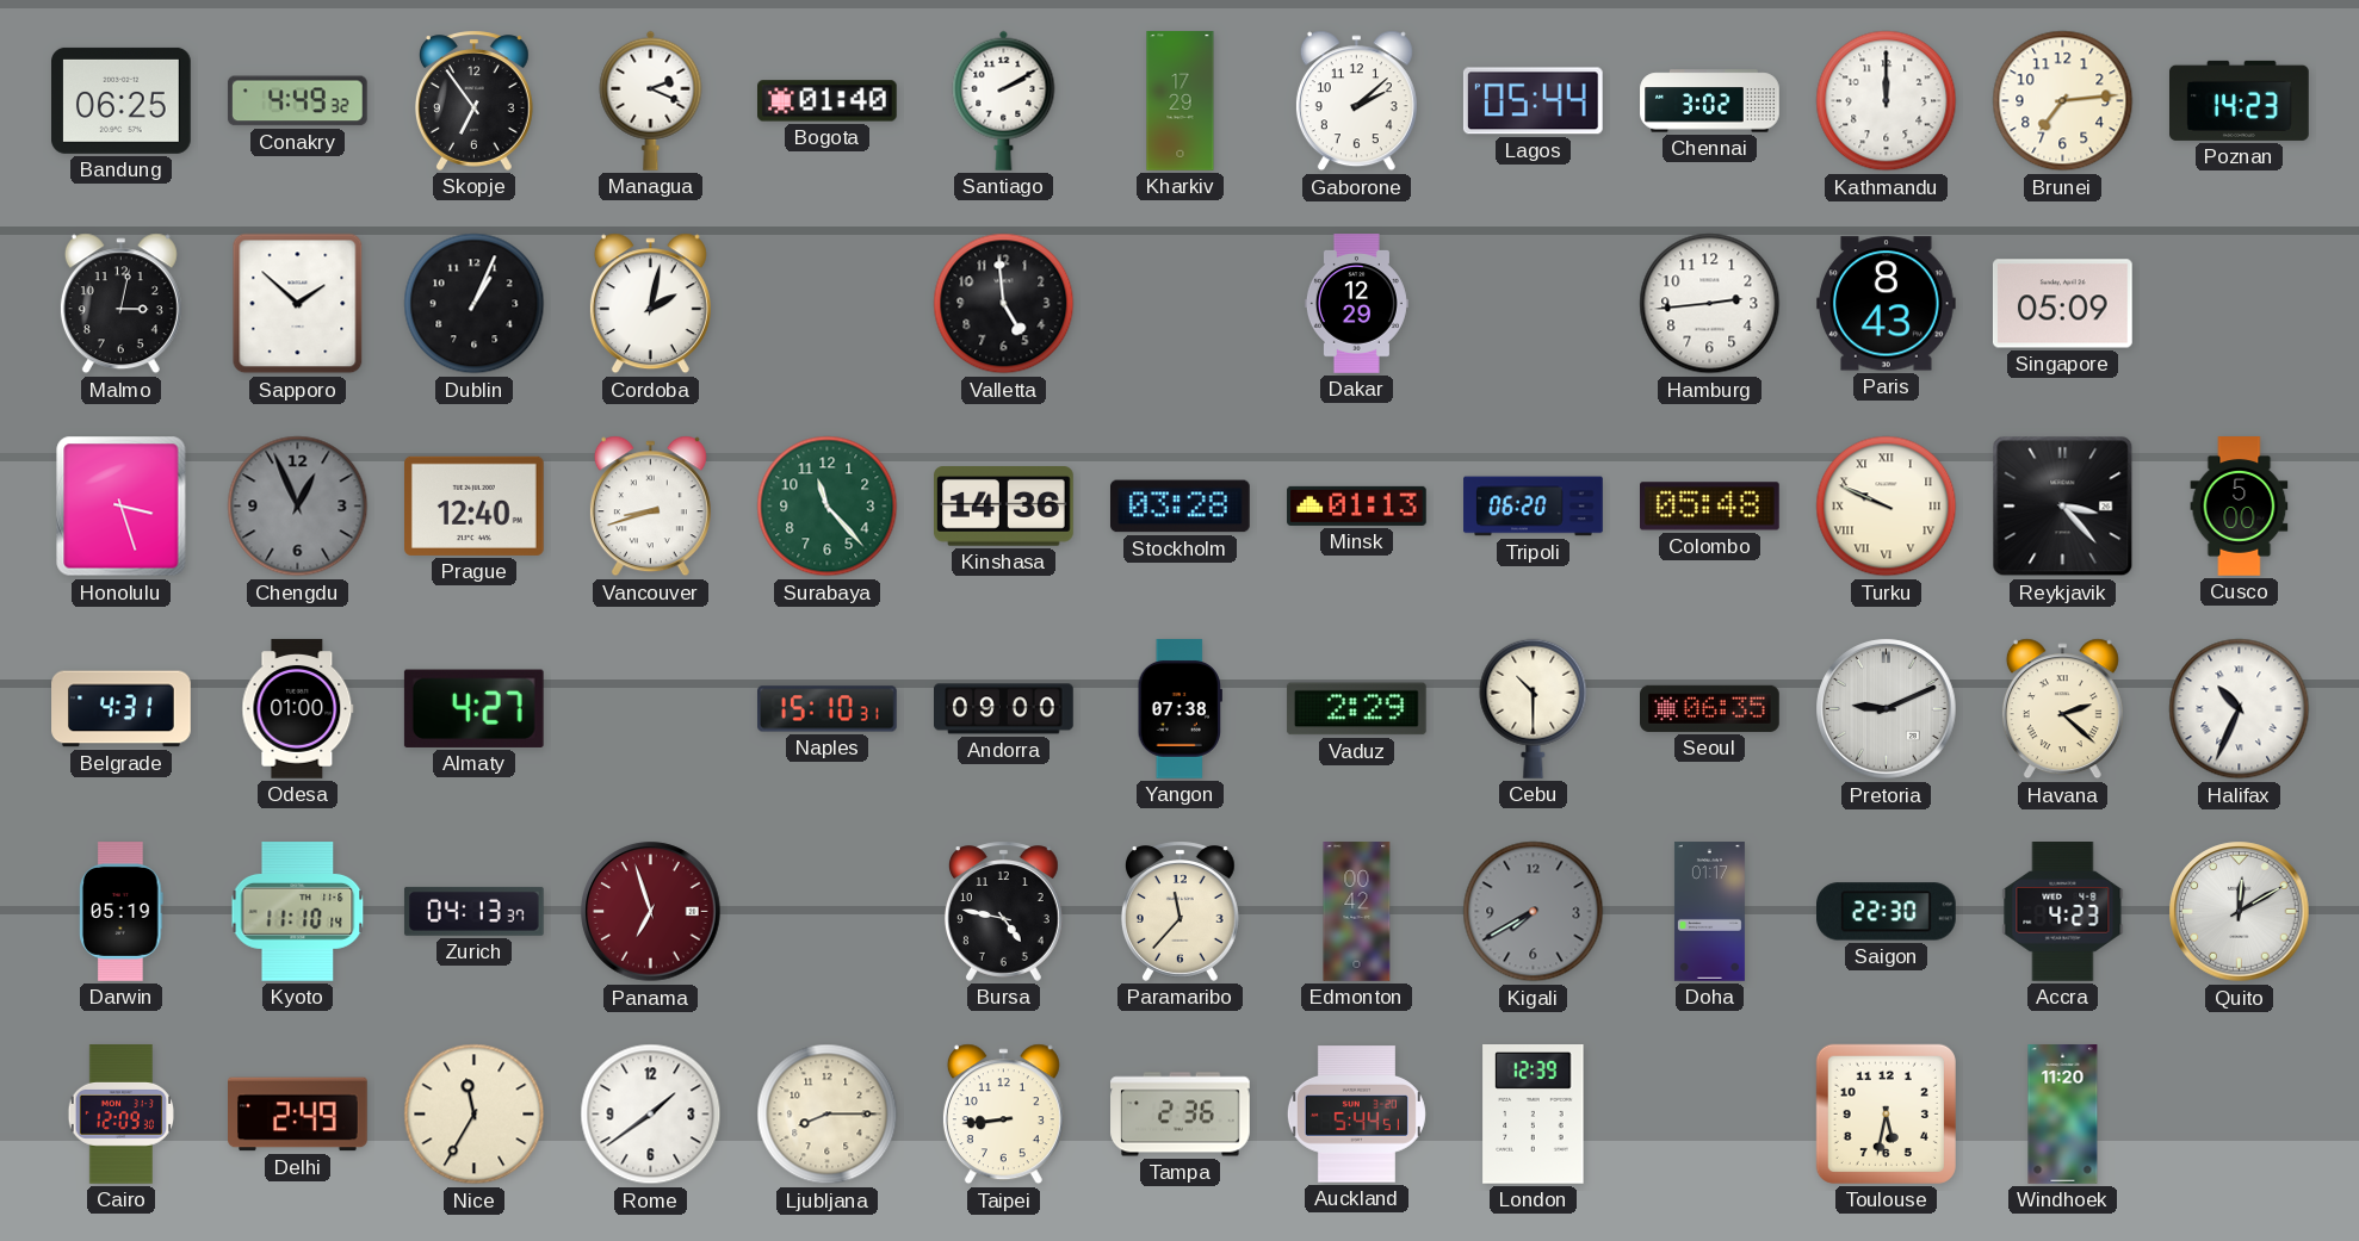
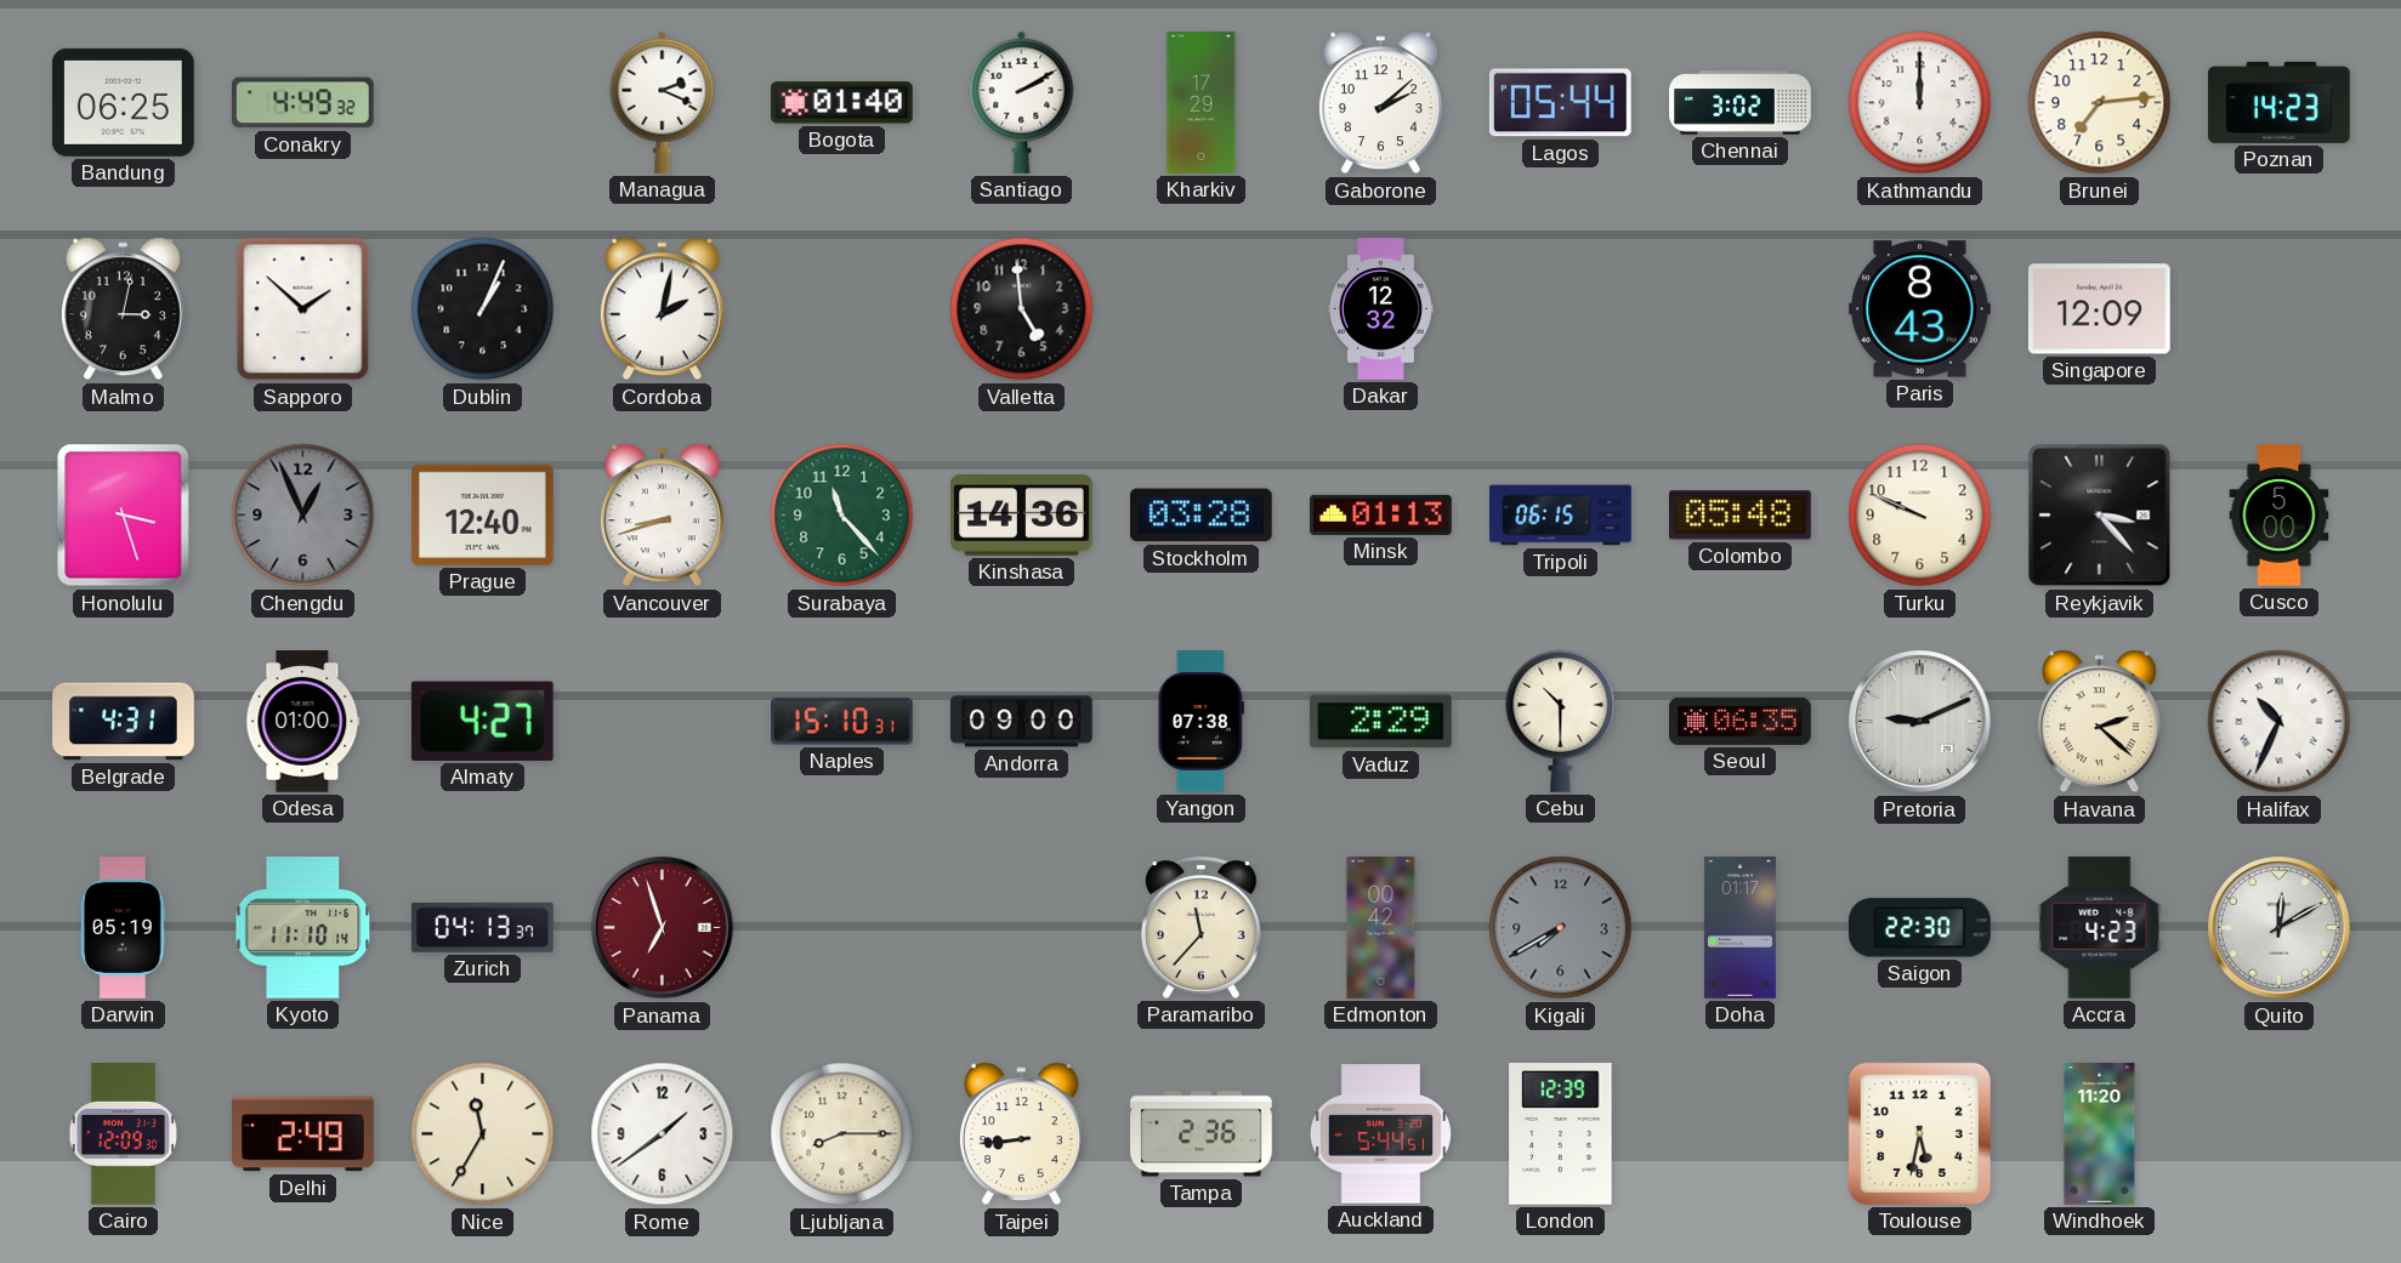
Skopje: 6:54 -> none (473, 100)
Dakar: 12:29 -> 12:32 (1380, 309)
Hamburg: 2:44 -> none (1710, 304)
Singapore: 05:09 -> 12:09 (2099, 309)
Tripoli: 06:20 -> 06:15 (1561, 516)
Turku numerals: Roman -> Arabic (1920, 516)
Bursa: 4:47 -> none (1003, 911)
